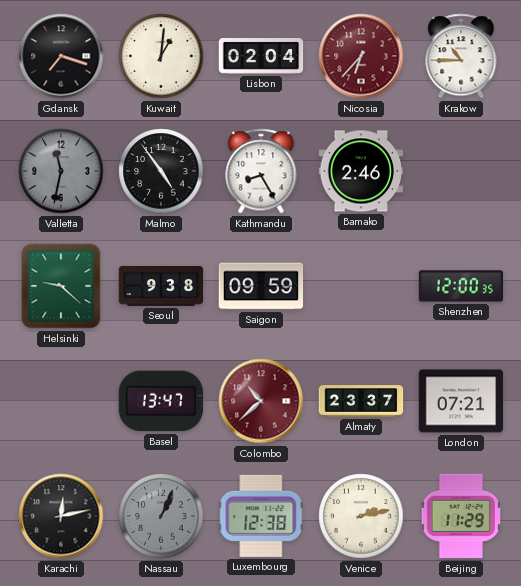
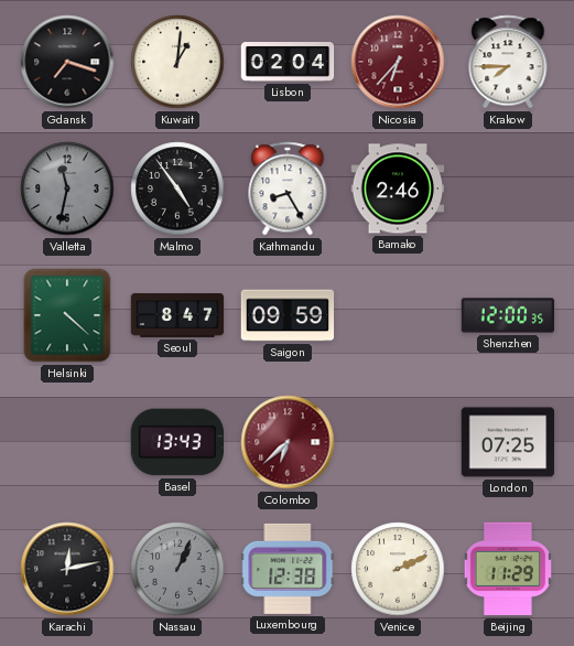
Krakow: 10:45 -> 7:45 (508, 62)
Helsinki: 9:22 -> 4:22 (67, 315)
Seoul: 9:38 -> 8:47 (177, 316)
Basel: 13:47 -> 13:43 (177, 442)
Colombo: 10:38 -> 6:38 (288, 442)
Almaty: 23:37 -> none (361, 401)
London: 07:21 -> 07:25 (508, 442)
Venice: 2:13 -> 2:11 (398, 569)
